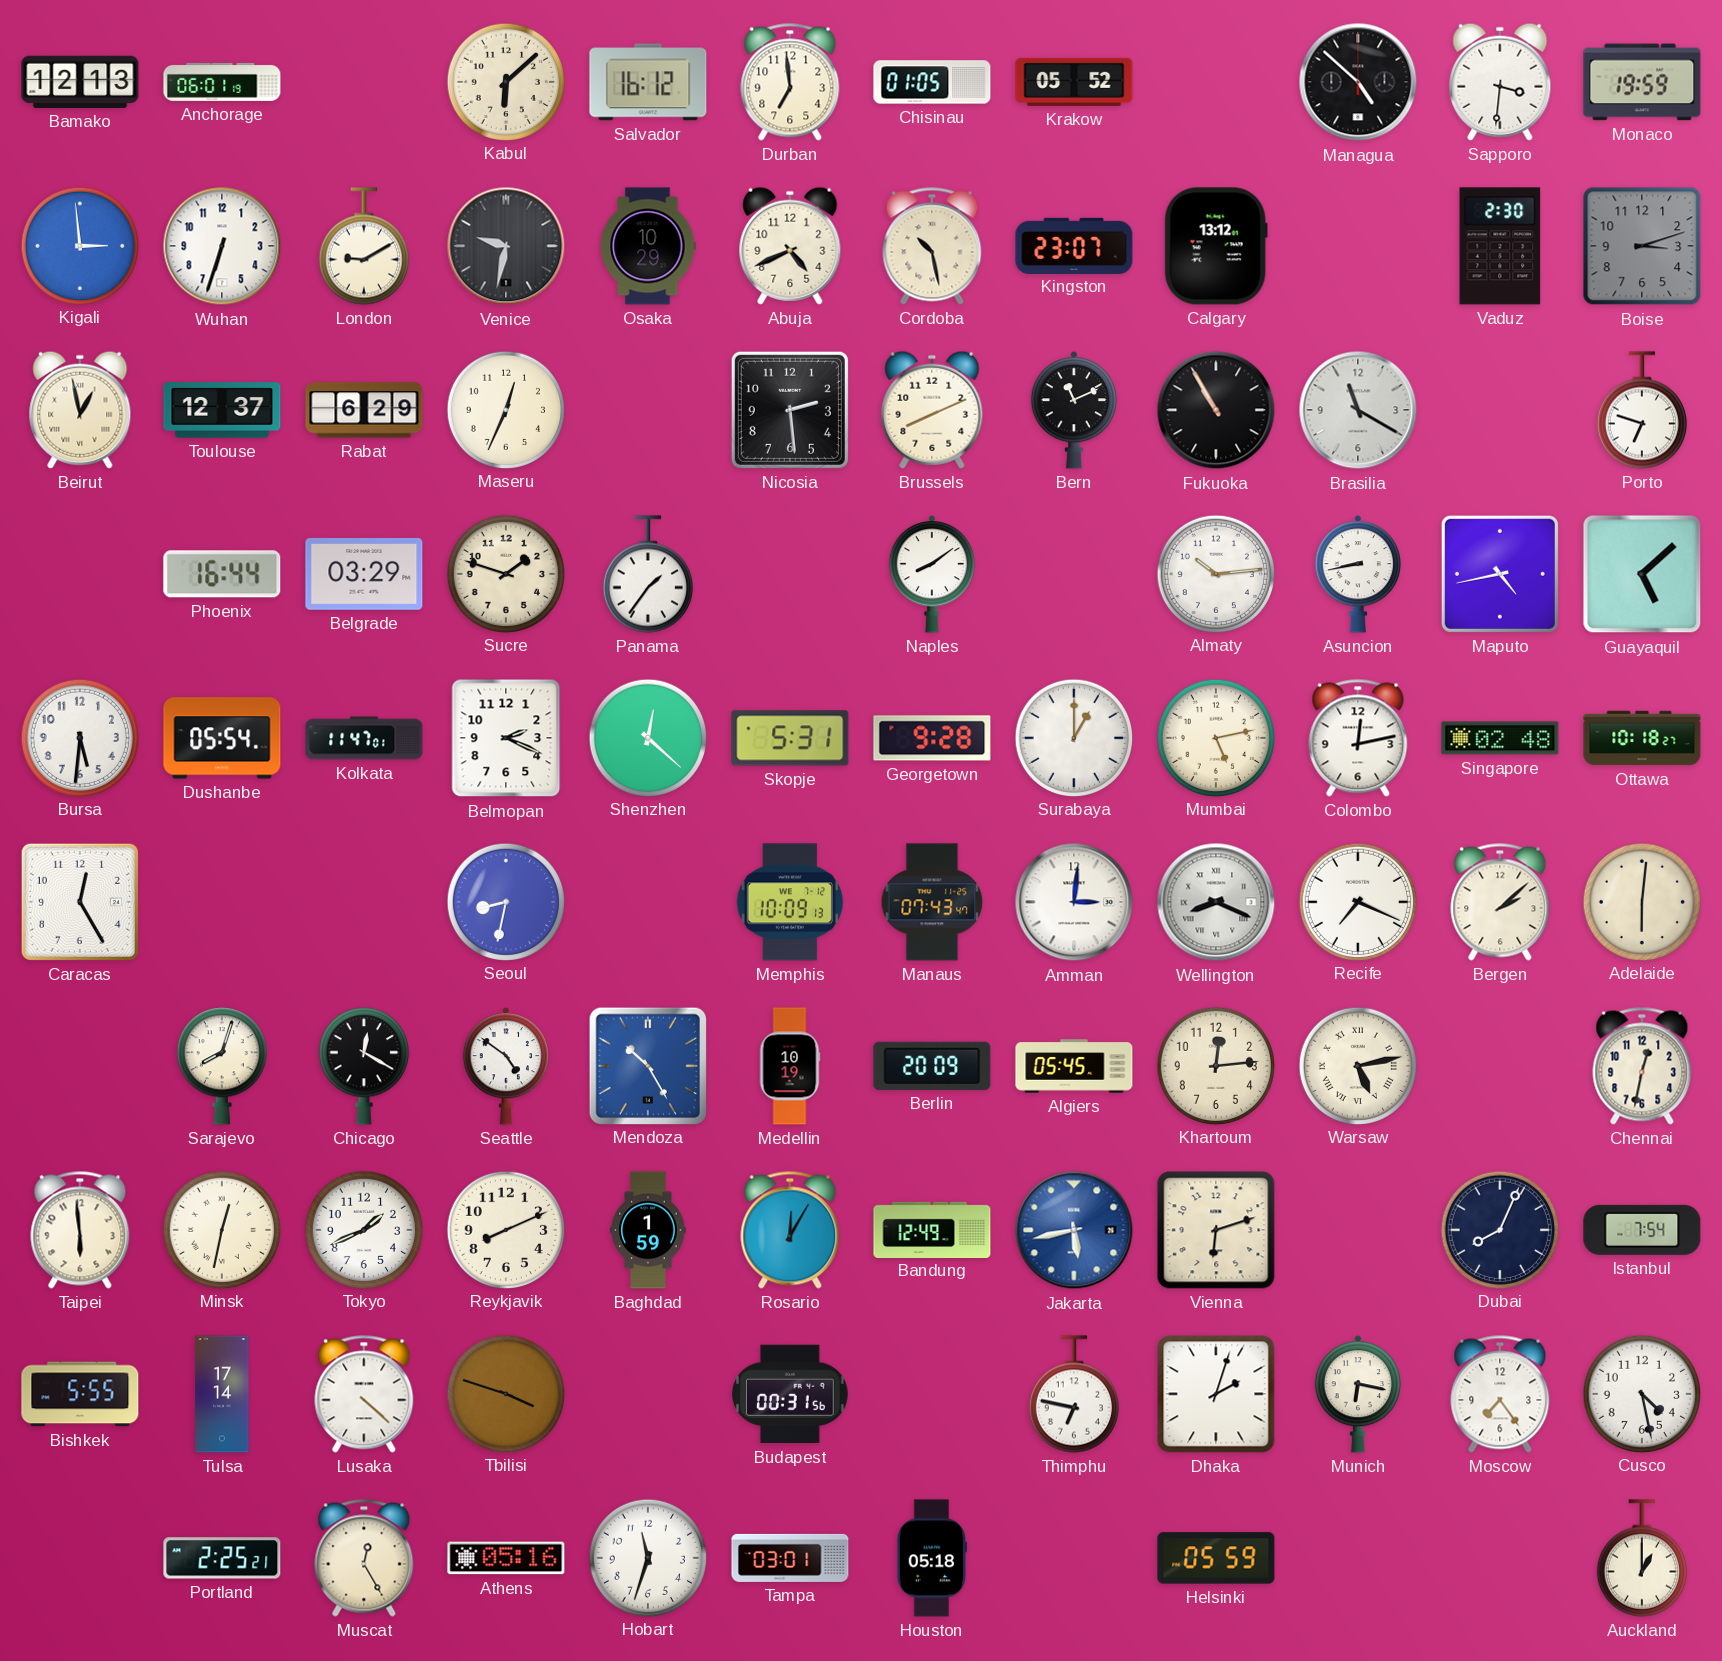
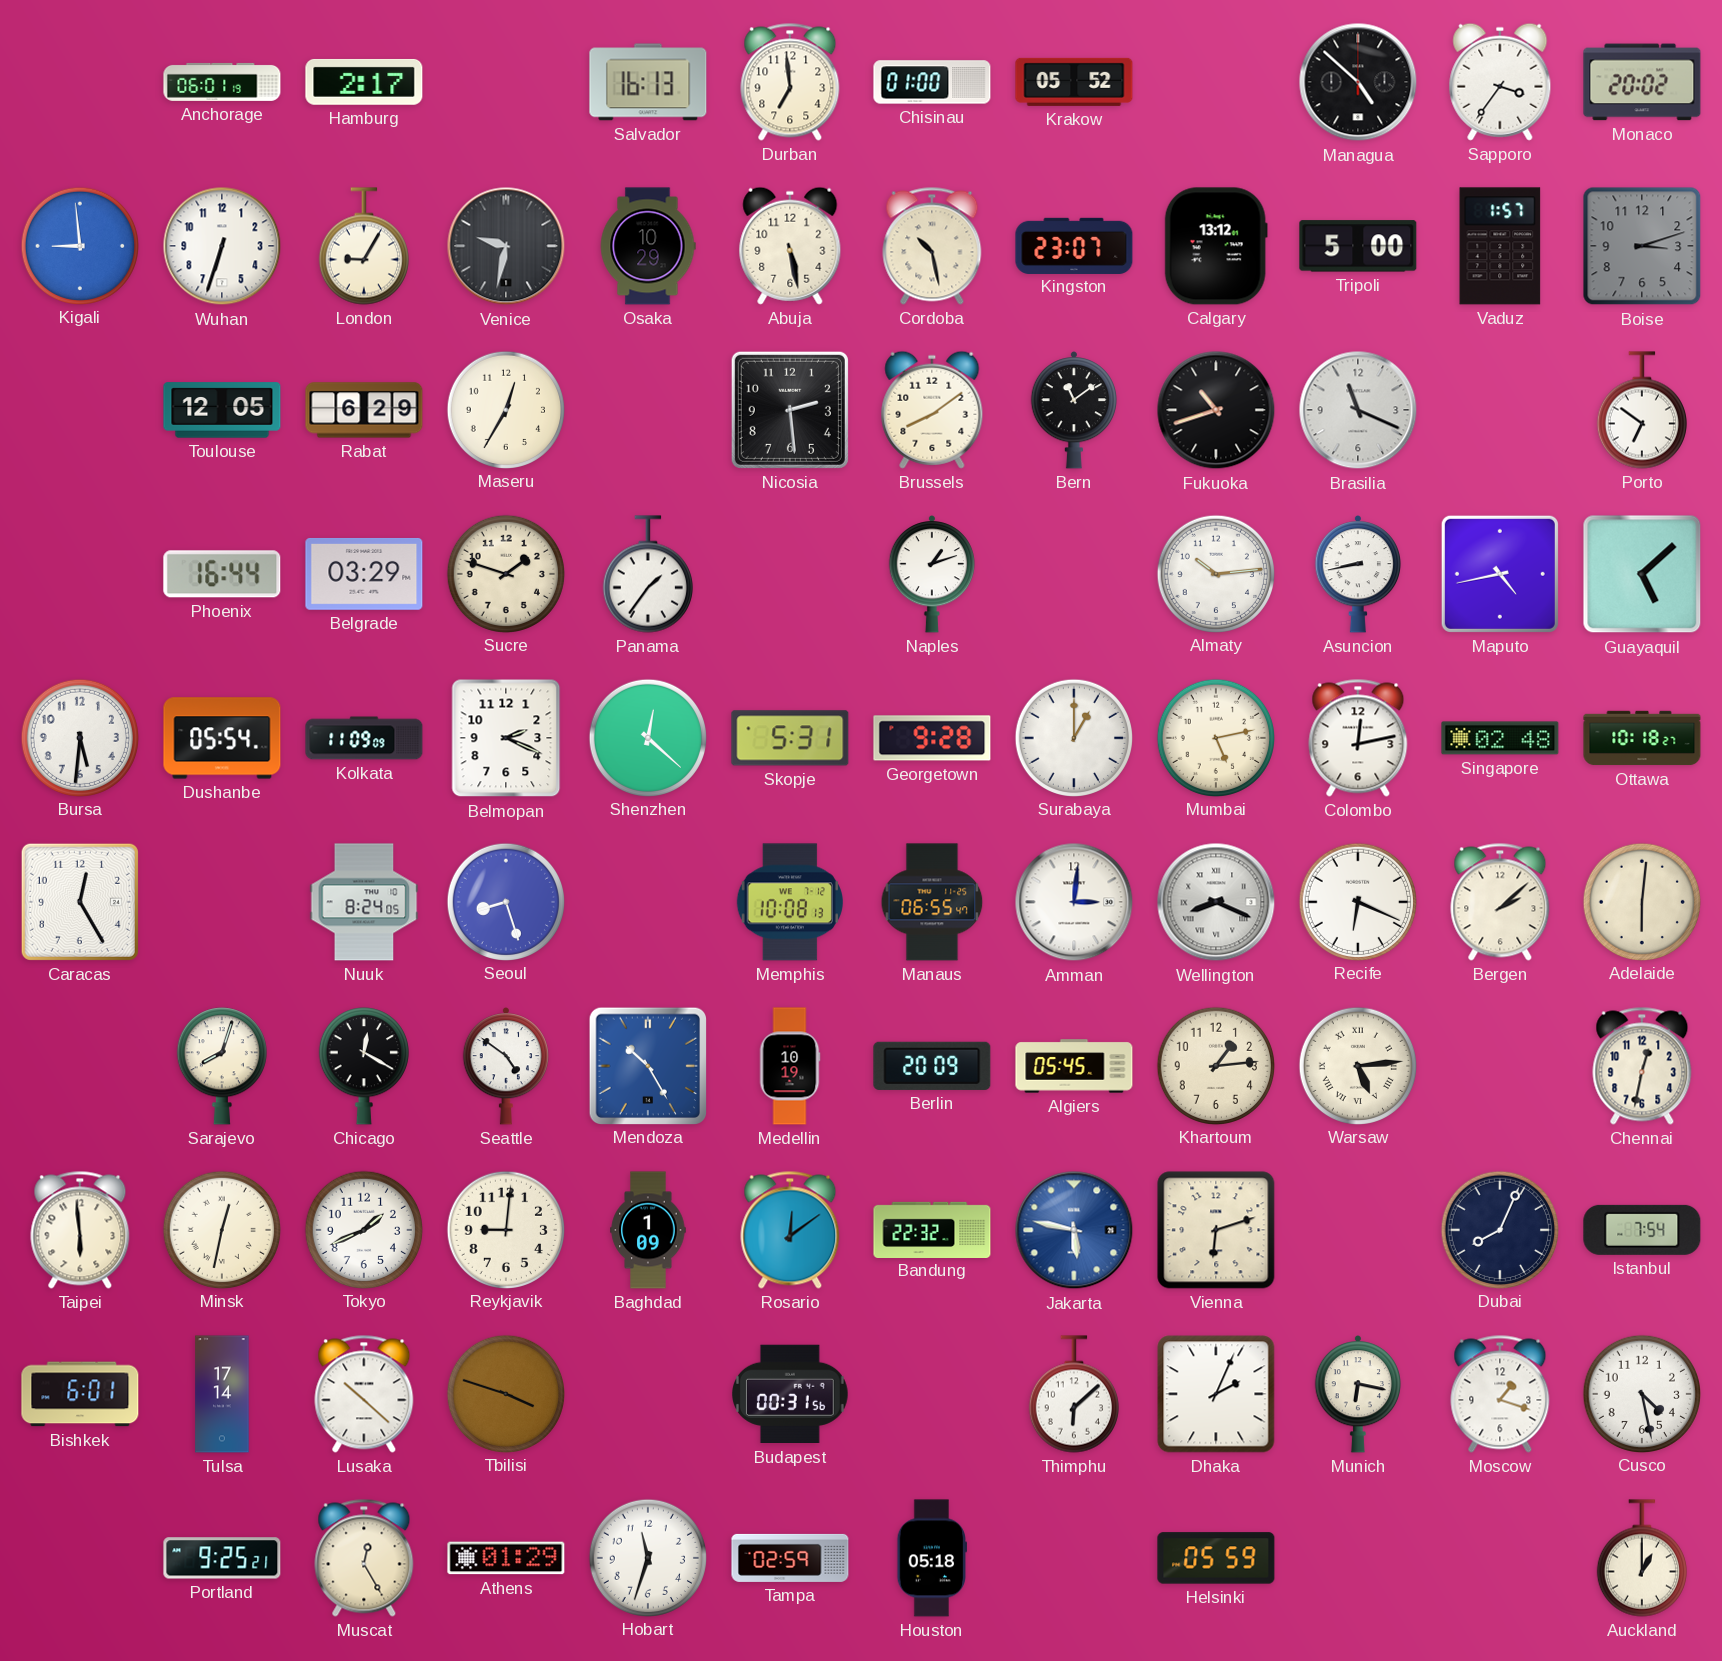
Bamako: 12:13 -> none (80, 82)
Hamburg: none -> 2:17 (364, 82)
Kabul: 6:08 -> none (505, 81)
Salvador: 16:12 -> 16:13 (648, 82)
Chisinau: 01:05 -> 01:00 (932, 82)
Sapporo: 3:31 -> 3:36 (1500, 82)
Monaco: 19:59 -> 20:02 (1642, 82)
Kigali: 2:59 -> 8:59 (79, 245)
London: 9:10 -> 9:05 (364, 246)
Abuja: 4:41 -> 5:28 (790, 246)
Tripoli: none -> 5:00 (1358, 246)
Vaduz: 2:30 -> 1:57 (1500, 246)
Beirut: 12:58 -> none (80, 410)
Toulouse: 12:37 -> 12:05 (222, 410)
Maseru: 12:34 -> 12:35 (505, 409)
Brussels: 8:11 -> 8:09 (932, 410)
Bern: 11:11 -> 11:09 (1074, 411)
Fukuoka: 10:55 -> 10:42 (1216, 410)
Brasilia: 11:20 -> 11:19 (1358, 410)
Porto: 6:48 -> 6:51 (1642, 410)
Naples: 8:09 -> 1:12 (932, 575)
Kolkata: 11:47 -> 11:09 (364, 738)
Nuuk: none -> 8:24 (364, 902)
Seoul: 8:32 -> 8:27 (505, 901)
Memphis: 10:09 -> 10:08 (790, 902)
Manaus: 07:43 -> 06:55 (932, 902)
Recife: 7:19 -> 6:19 (1357, 901)
Khartoum: 12:14 -> 1:14 (1215, 1065)
Warsaw: 5:13 -> 5:14 (1357, 1065)
Reykjavik: 8:11 -> 9:01 (505, 1229)
Baghdad: 1:59 -> 1:09 (648, 1230)
Rosario: 12:05 -> 12:09 (790, 1230)
Bandung: 12:49 -> 22:32 (932, 1229)
Jakarta: 5:43 -> 5:47 (1074, 1230)
Bishkek: 5:55 -> 6:01 (80, 1394)
Lusaka: 4:22 -> 10:22 (364, 1394)
Thimphu: 6:47 -> 6:08 (1074, 1394)
Dhaka: 2:03 -> 2:04 (1216, 1394)
Moscow: 7:24 -> 1:18 (1500, 1394)
Portland: 2:25 -> 9:25 (222, 1558)
Athens: 05:16 -> 01:29 (506, 1558)
Tampa: 03:01 -> 02:59 (790, 1558)
